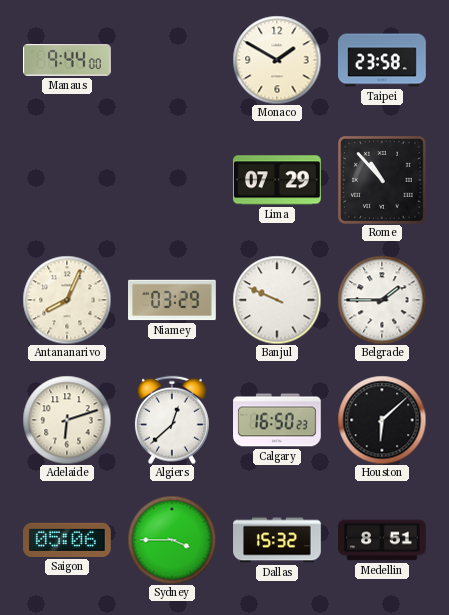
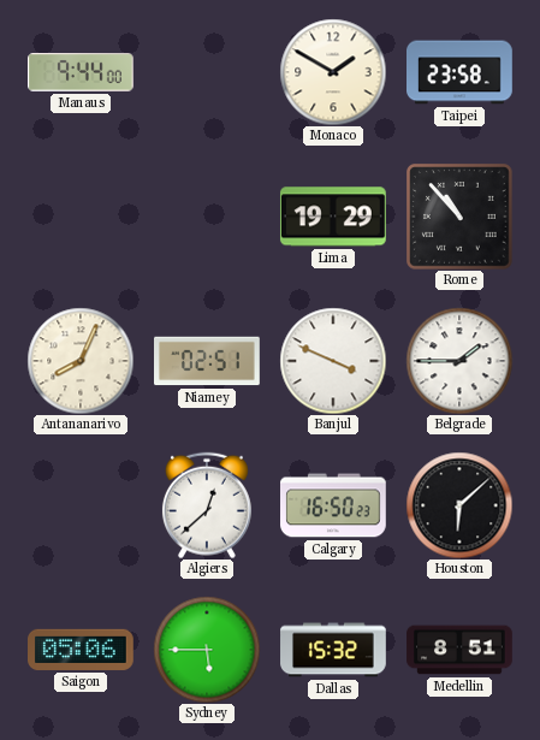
Lima: 07:29 -> 19:29 (333, 217)
Niamey: 03:29 -> 02:51 (208, 361)
Banjul: 9:49 -> 3:49 (333, 361)
Adelaide: 6:12 -> none (67, 420)
Sydney: 3:45 -> 5:45 (207, 650)
